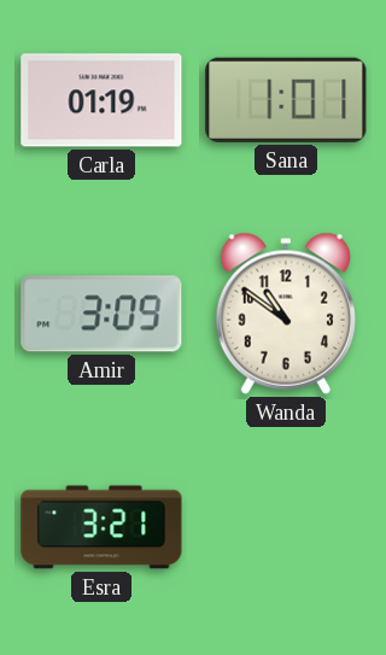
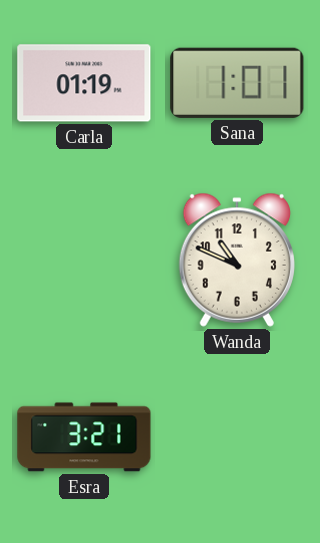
Amir: 3:09 -> none (101, 314)
Wanda: 10:51 -> 10:49 (237, 260)
